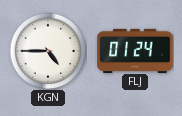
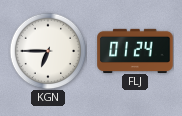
KGN: 4:45 -> 6:45 (48, 51)
